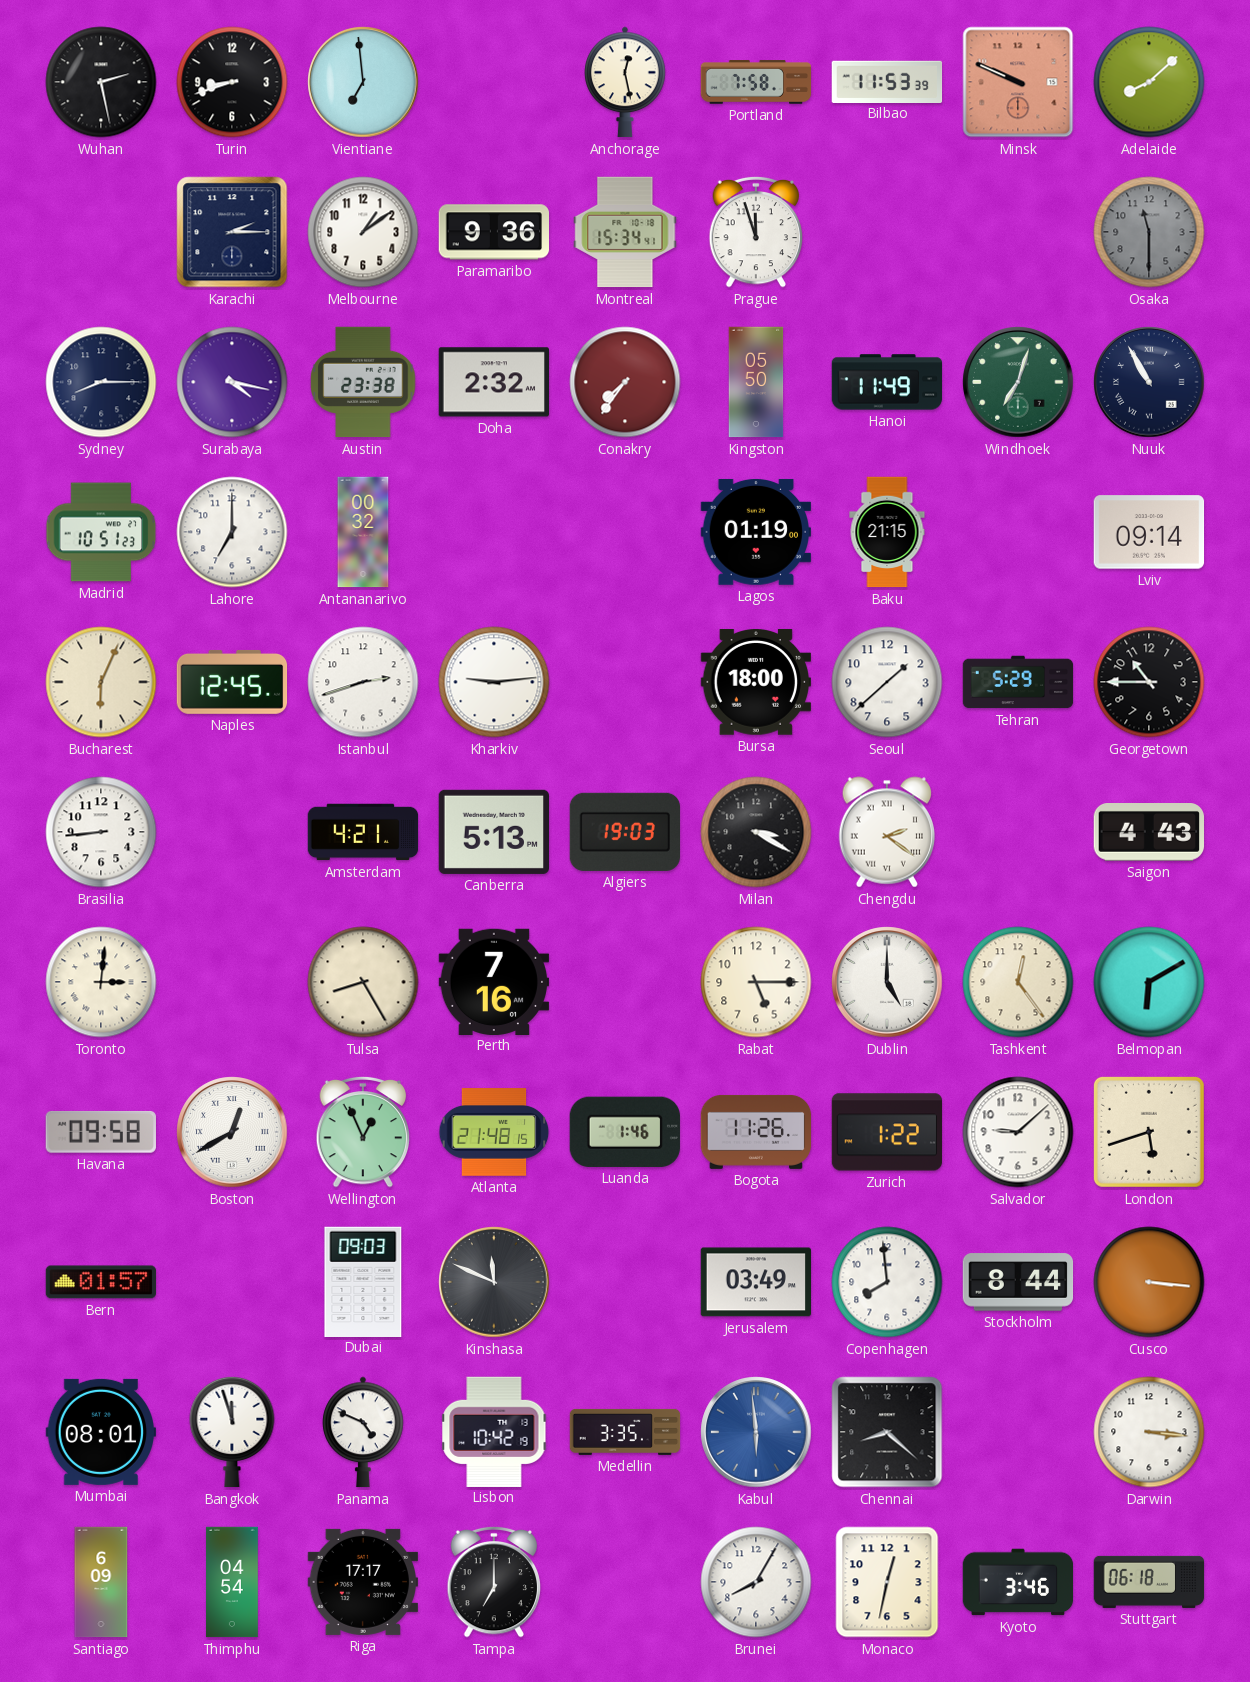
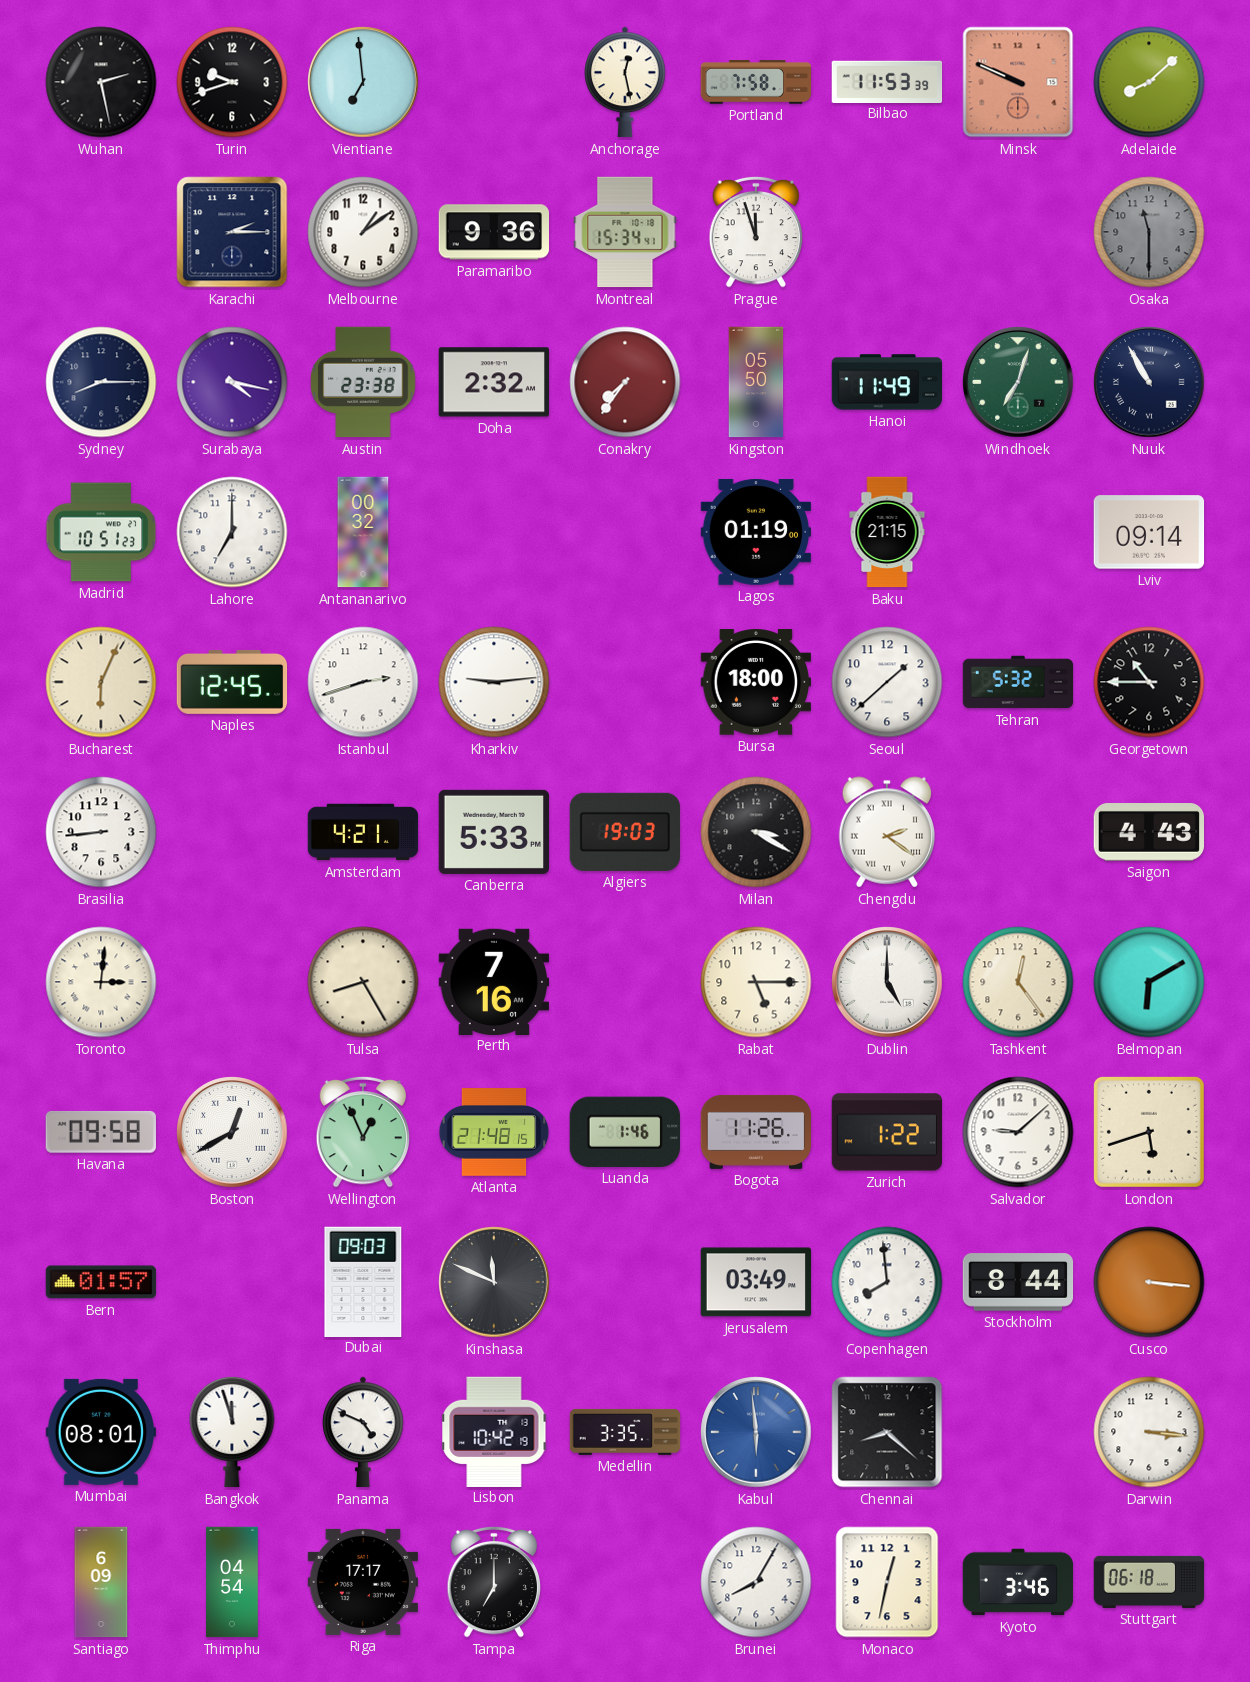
Turin: 8:42 -> 9:42 (232, 82)
Tehran: 5:29 -> 5:32 (1018, 682)
Canberra: 5:13 -> 5:33 (493, 832)
